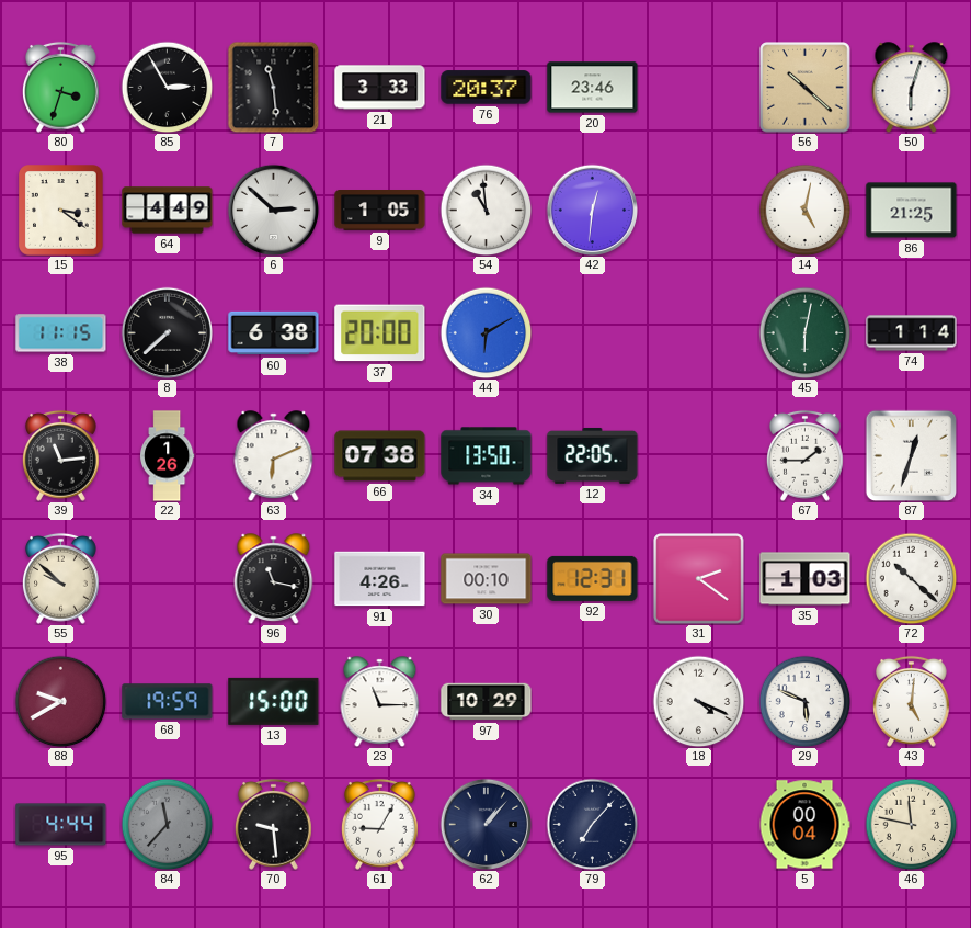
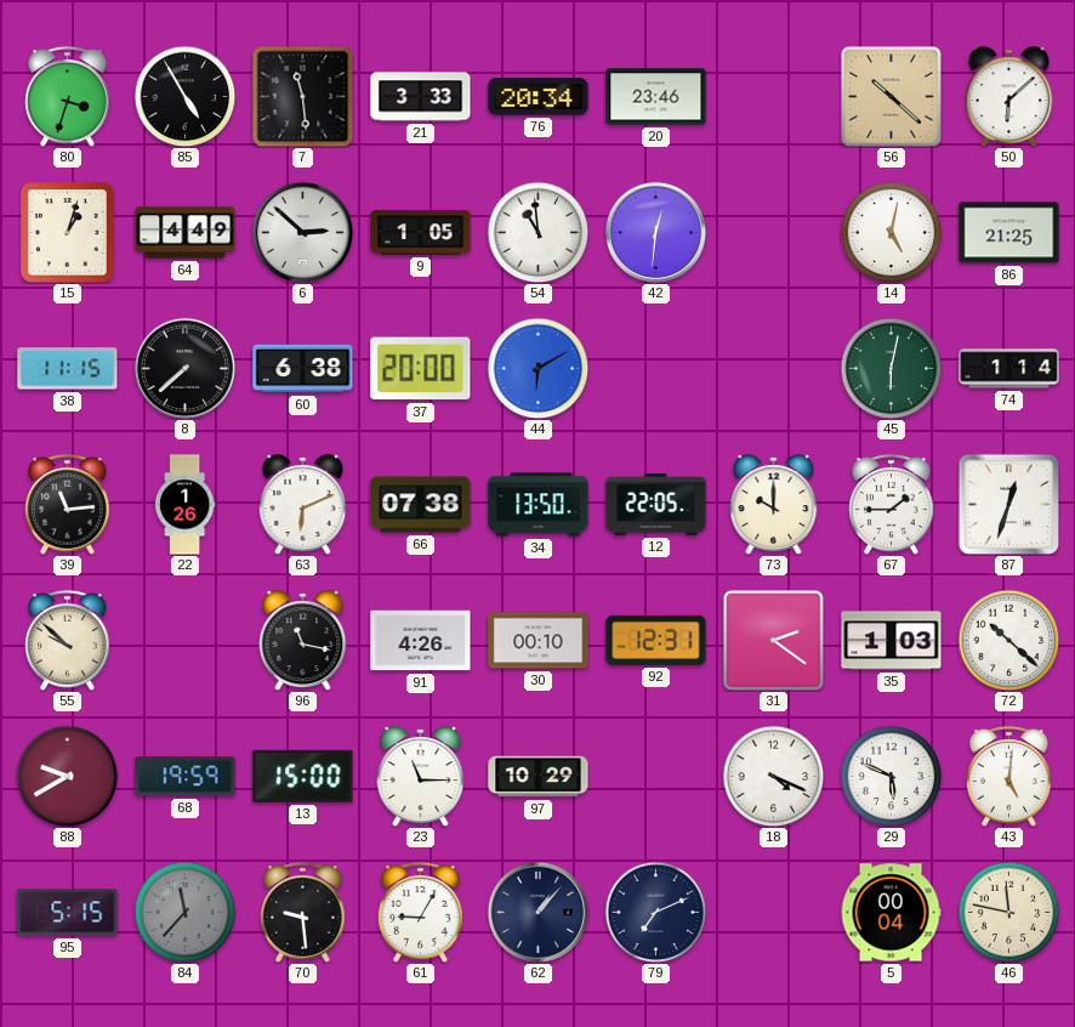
85: 2:55 -> 4:55 (184, 96)
76: 20:37 -> 20:34 (539, 97)
50: 6:03 -> 6:08 (1009, 96)
15: 3:21 -> 1:03 (68, 233)
73: none -> 10:00 (774, 504)
95: 4:44 -> 5:15 (68, 913)
79: 7:07 -> 7:11 (655, 912)
